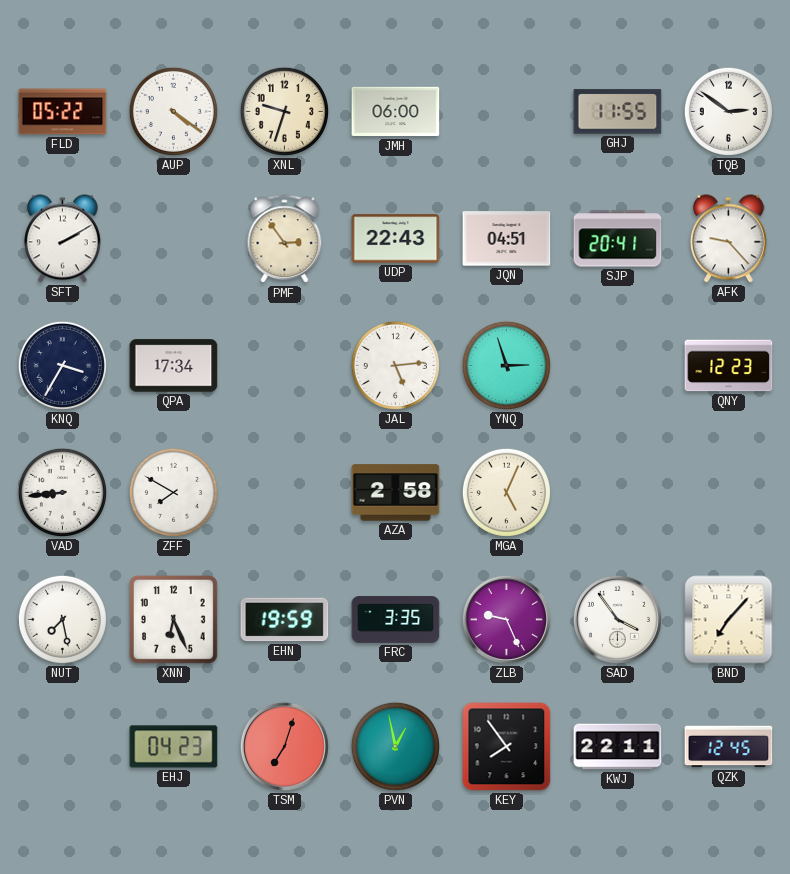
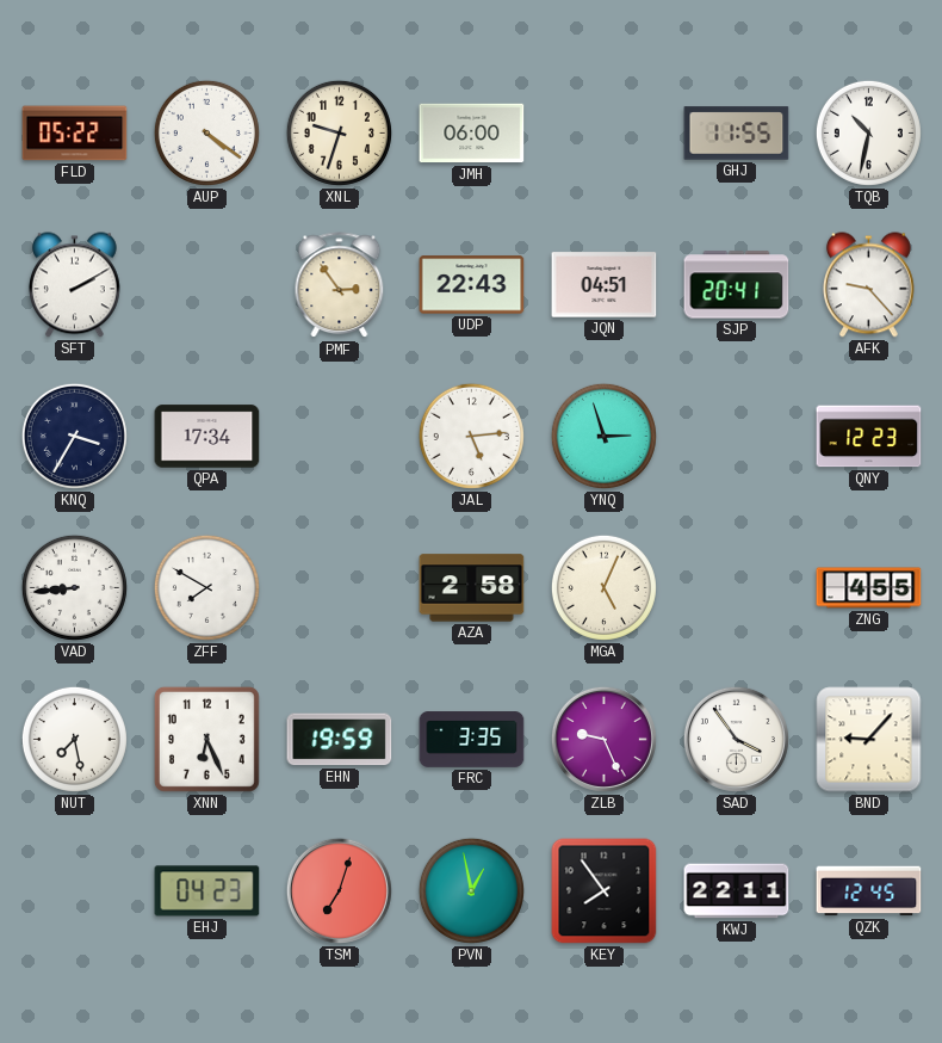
TQB: 2:51 -> 10:32 (868, 132)
ZNG: none -> 4:55 (869, 588)
BND: 7:07 -> 9:07 (869, 740)
